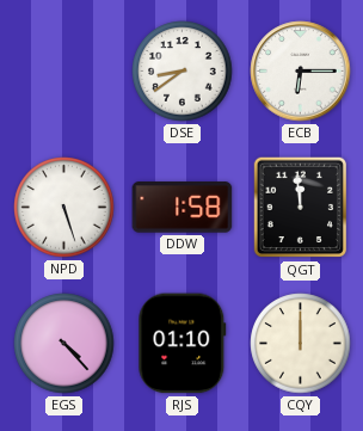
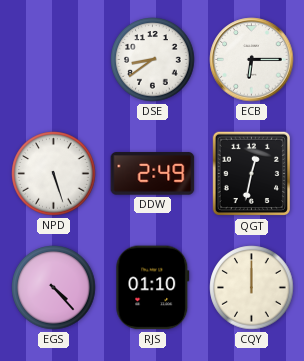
DDW: 1:58 -> 2:49 (153, 174)
QGT: 11:59 -> 12:32 (251, 174)
